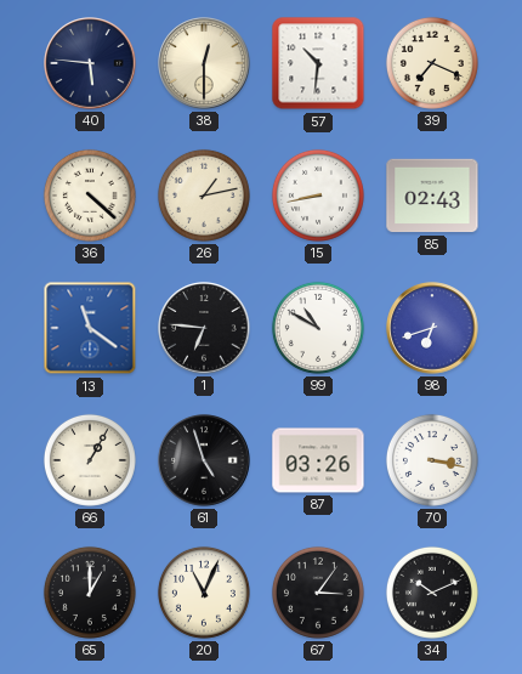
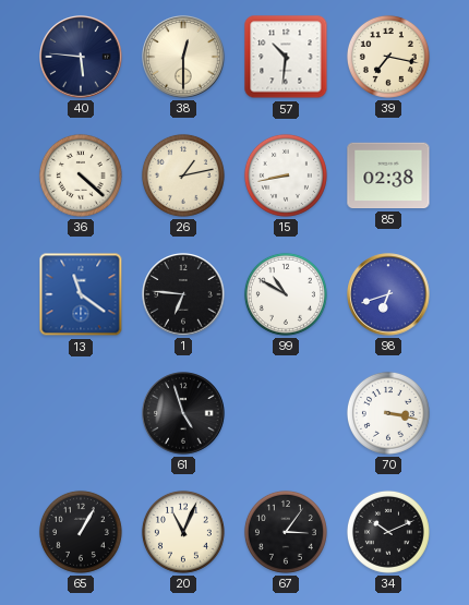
39: 7:19 -> 7:17 (388, 57)
85: 02:43 -> 02:38 (388, 176)
66: 1:05 -> none (90, 460)
87: 03:26 -> none (318, 460)
65: 1:00 -> 1:05 (81, 532)
